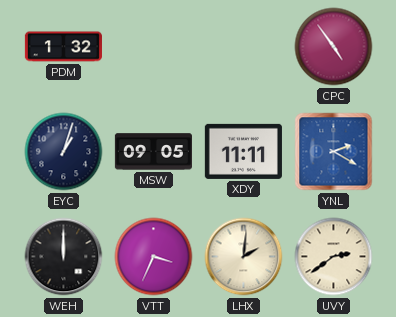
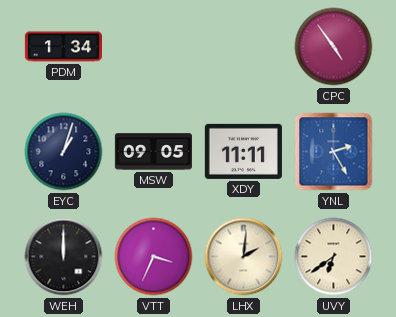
PDM: 1:32 -> 1:34 (63, 47)
YNL: 2:20 -> 2:25 (334, 152)
UVY: 2:39 -> 6:39 (334, 257)
